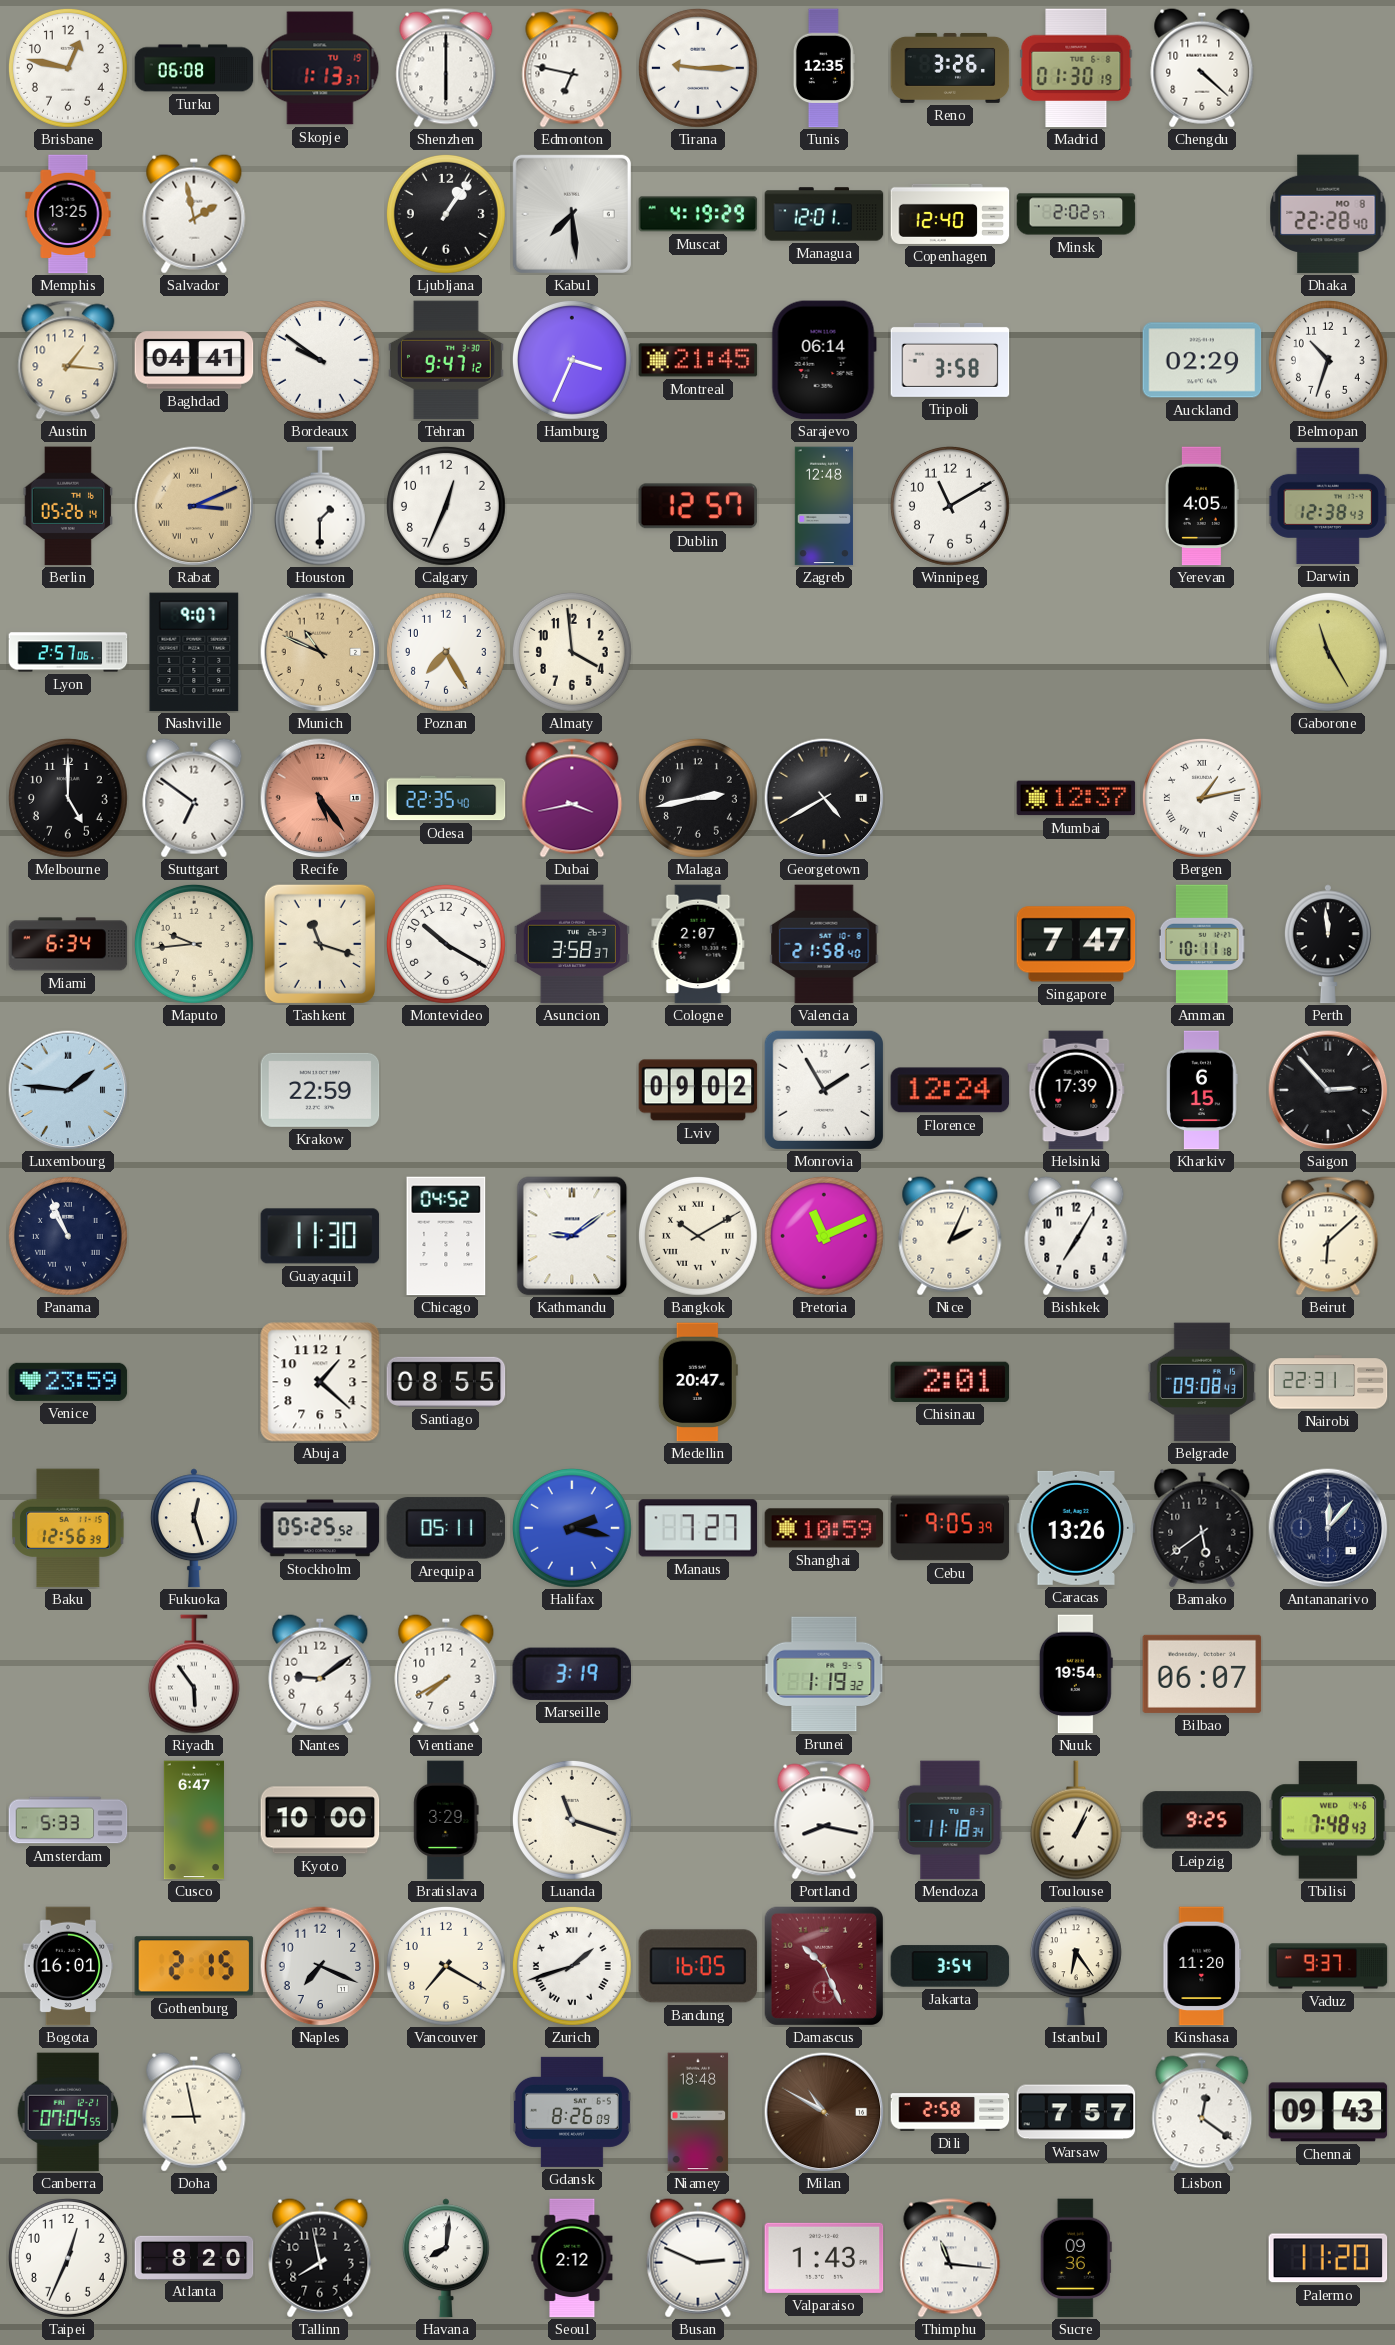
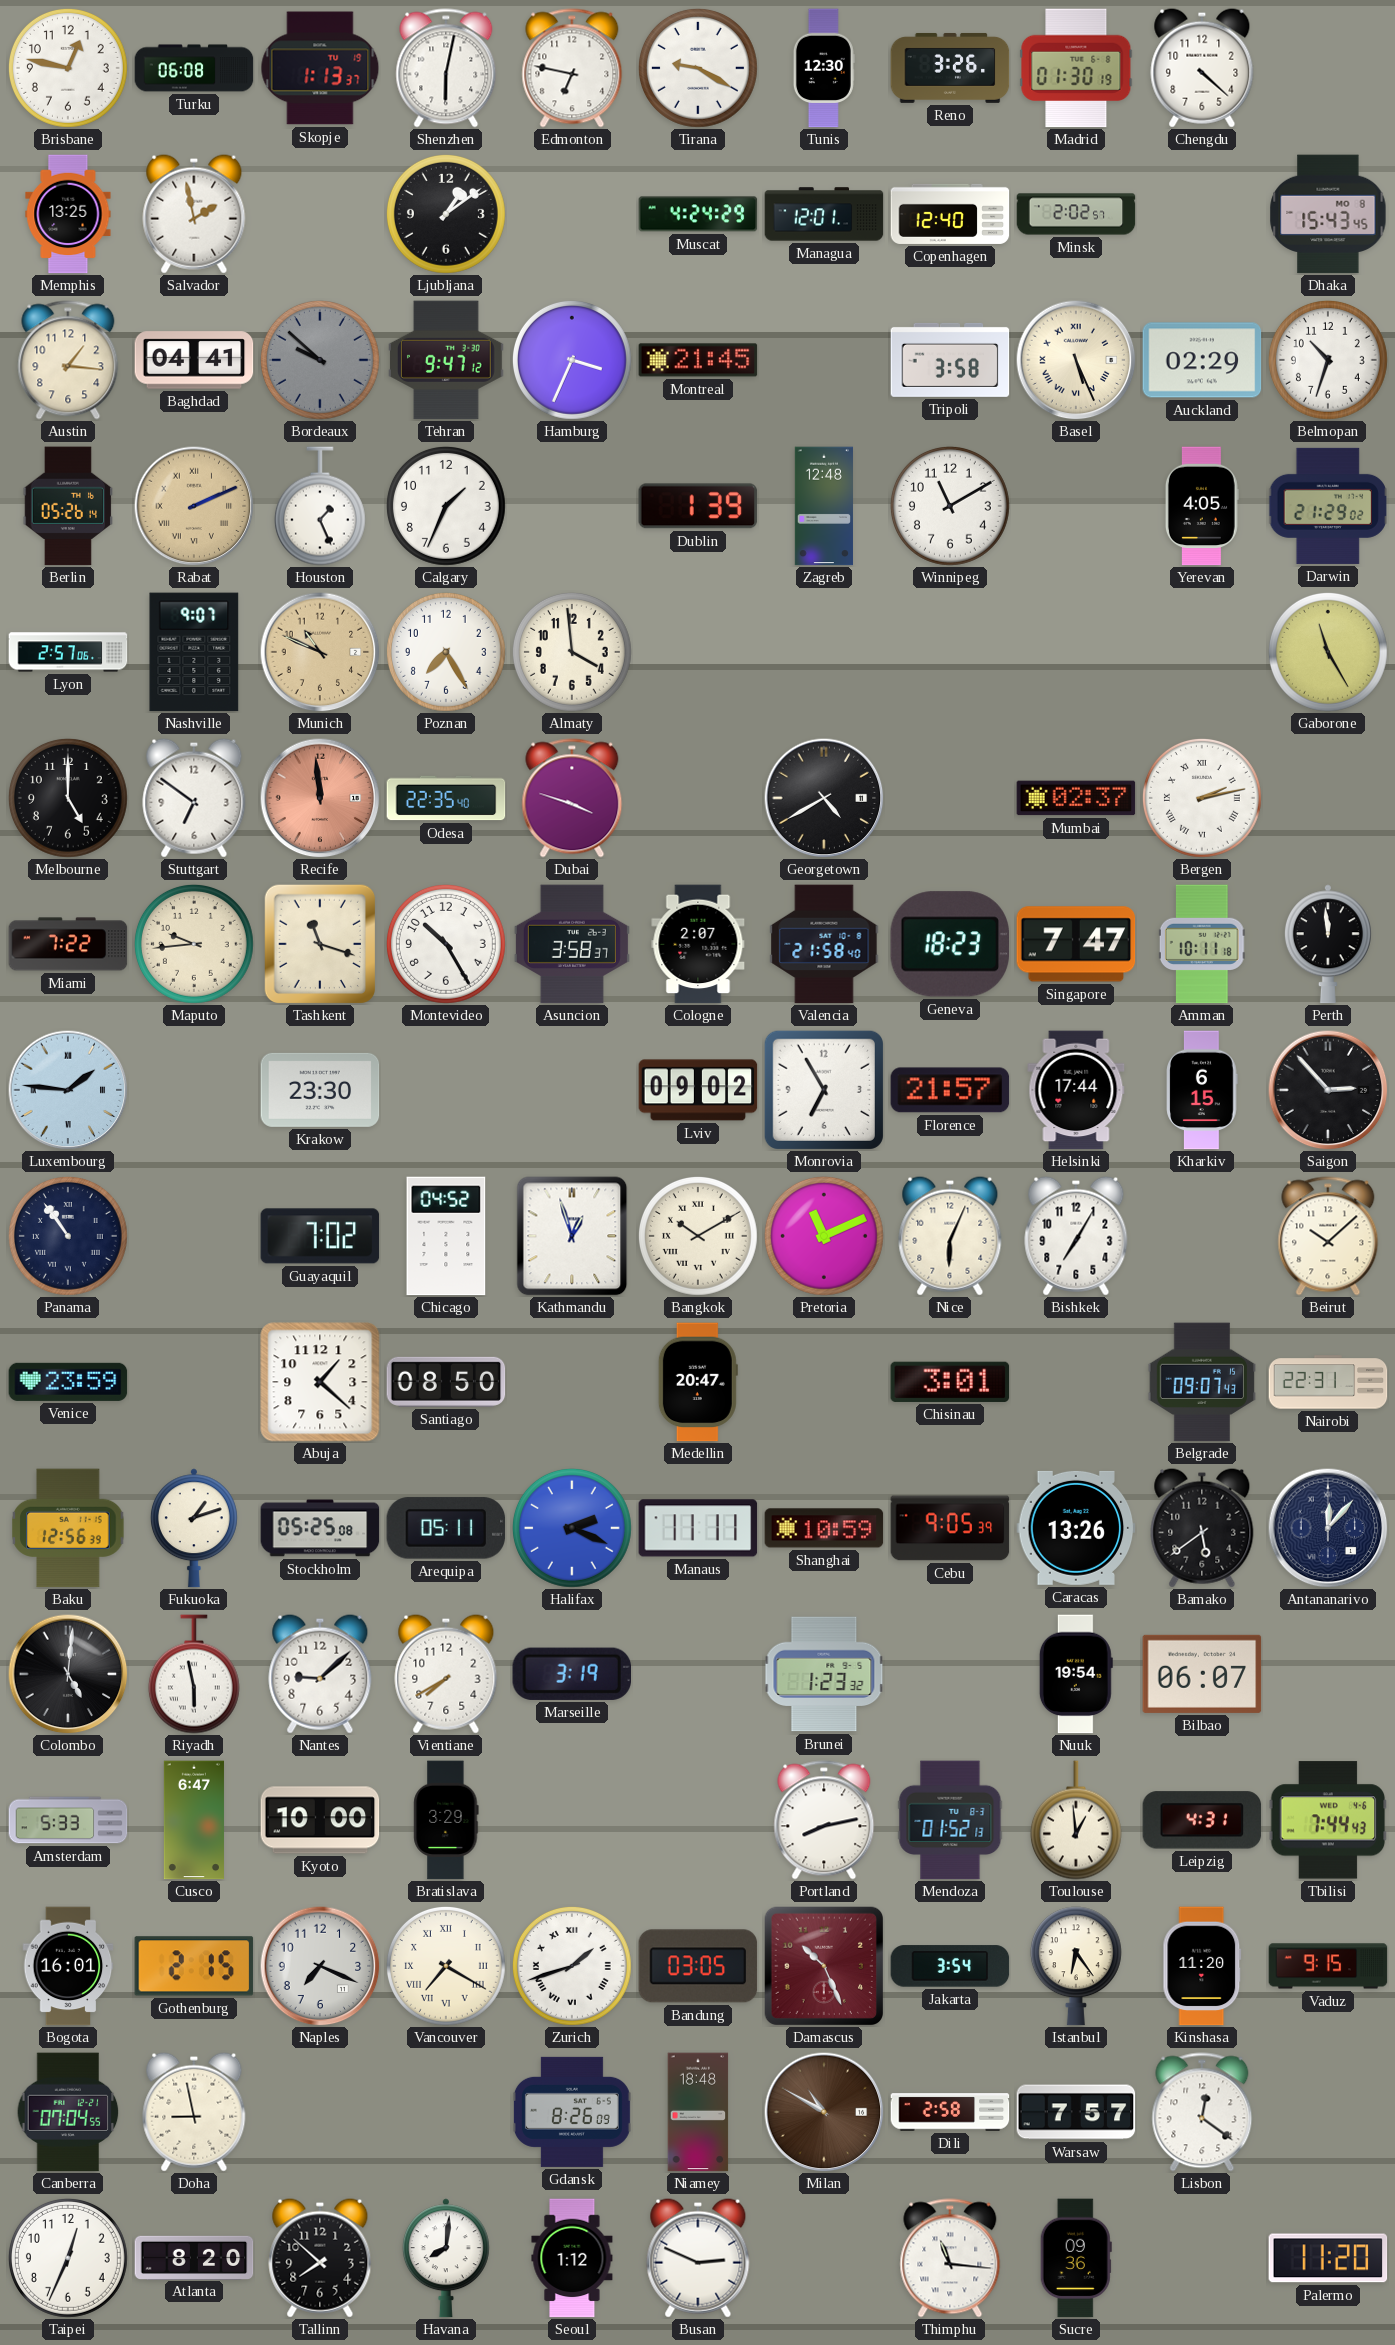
Shenzhen: 6:00 -> 6:02 (446, 68)
Tirana: 9:15 -> 9:20 (698, 68)
Tunis: 12:35 -> 12:30 (824, 68)
Ljubljana: 1:06 -> 1:09 (446, 214)
Kabul: 7:29 -> none (572, 214)
Muscat: 4:19 -> 4:24 (698, 214)
Dhaka: 22:28 -> 15:43 (1328, 214)
Bordeaux: 9:51 -> 9:52 (320, 360)
Bordeaux dial: white -> grey (320, 360)
Sarajevo: 06:14 -> none (824, 360)
Basel: none -> 5:26 (1076, 360)
Rabat: 3:11 -> 2:11 (194, 506)
Houston: 1:30 -> 1:26 (320, 506)
Calgary: 12:34 -> 1:34 (446, 506)
Dublin: 12:57 -> 1:39 (698, 506)
Darwin: 12:38 -> 21:29 (1328, 506)
Recife: 5:24 -> 11:59 (320, 798)
Dubai: 3:43 -> 3:48 (572, 798)
Malaga: 2:43 -> none (698, 798)
Mumbai: 12:37 -> 02:37 (1076, 798)
Bergen: 1:13 -> 2:13 (1202, 798)
Miami: 6:34 -> 7:22 (68, 944)
Montevideo: 10:20 -> 10:25 (446, 944)
Geneva: none -> 18:23 (950, 944)
Krakow: 22:59 -> 23:30 (320, 1090)
Monrovia: 1:55 -> 6:55 (824, 1090)
Florence: 12:24 -> 21:57 (950, 1090)
Helsinki: 17:39 -> 17:44 (1076, 1090)
Panama: 10:56 -> 10:54 (68, 1236)
Guayaquil: 11:30 -> 7:02 (320, 1236)
Kathmandu: 9:09 -> 12:57 (572, 1236)
Nice: 2:04 -> 6:04 (950, 1236)
Beirut: 6:08 -> 10:08 (1328, 1236)
Santiago: 08:55 -> 08:50 (446, 1382)
Chisinau: 2:01 -> 3:01 (950, 1382)
Belgrade: 09:08 -> 09:07 (1202, 1382)
Fukuoka: 12:27 -> 1:12 (194, 1528)
Stockholm: 05:25:52 -> 05:25:08 (320, 1528)
Halifax: 2:17 -> 2:19 (572, 1528)
Manaus: 7:27 -> 11:11 (698, 1528)
Colombo: none -> 5:01 (68, 1674)
Riyadh: 5:54 -> 5:58 (194, 1674)
Nantes: 9:09 -> 9:08 (320, 1674)
Brunei: 1:19 -> 1:23 (824, 1674)
Luanda: 11:18 -> none (572, 1820)
Portland: 8:17 -> 8:13 (824, 1820)
Mendoza: 11:18 -> 01:52 (950, 1820)
Toulouse: 1:04 -> 12:59 (1076, 1820)
Leipzig: 9:25 -> 4:31 (1202, 1820)
Tbilisi: 7:48 -> 7:44 (1328, 1820)
Vancouver numerals: Arabic -> Roman (446, 1966)
Bandung: 16:05 -> 03:05 (698, 1966)
Vaduz: 9:37 -> 9:15 (1328, 1966)
Chennai: 09:43 -> none (1328, 2112)
Tallinn: 7:58 -> 7:52 (320, 2258)
Seoul: 2:12 -> 1:12 (572, 2258)
Valparaiso: 1:43 -> none (824, 2258)
